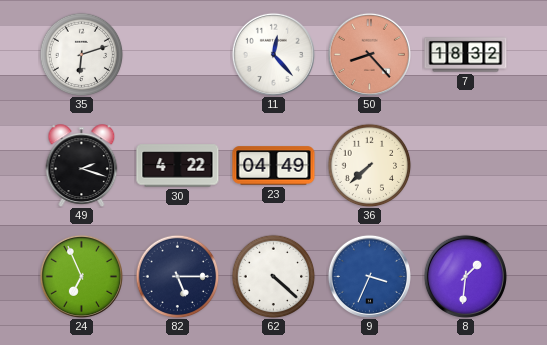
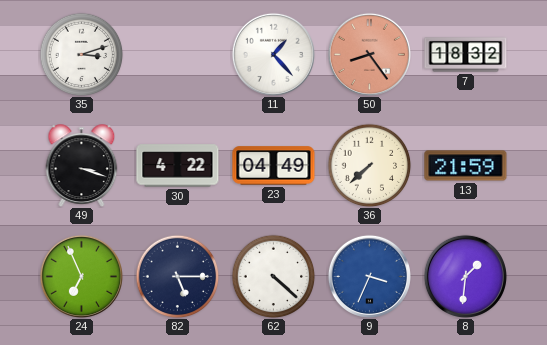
35: 6:12 -> 3:12 (81, 54)
11: 12:23 -> 1:23 (273, 54)
50: 8:23 -> 8:24 (369, 54)
49: 2:18 -> 3:18 (82, 166)
13: none -> 21:59 (466, 166)
